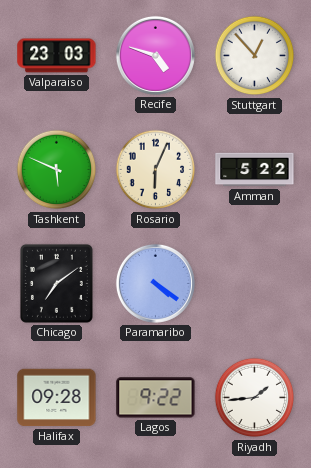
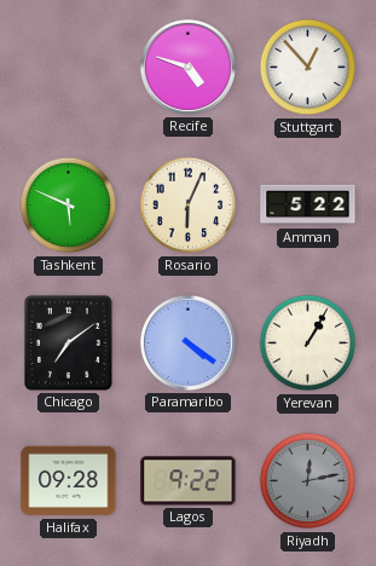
Valparaiso: 23:03 -> none (57, 56)
Yerevan: none -> 1:05 (308, 343)
Riyadh: 1:44 -> 12:13 (308, 481)
Riyadh dial: white -> grey (308, 481)
